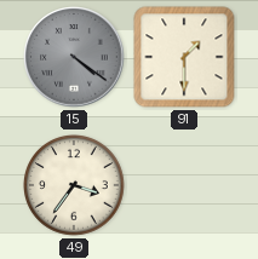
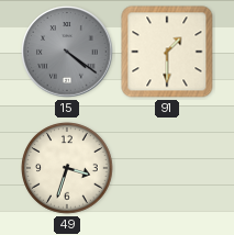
49: 3:36 -> 3:33 (68, 169)
